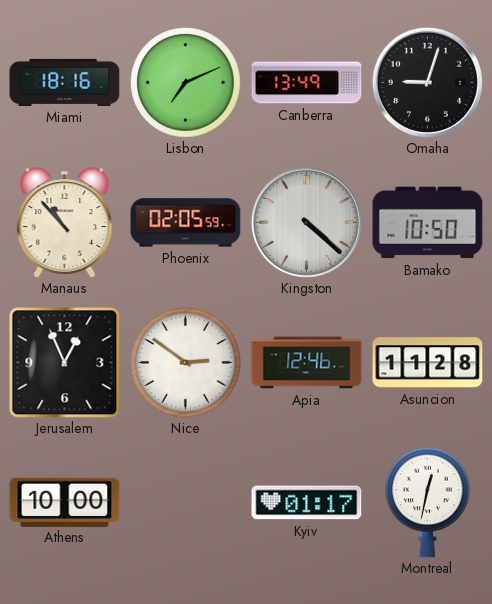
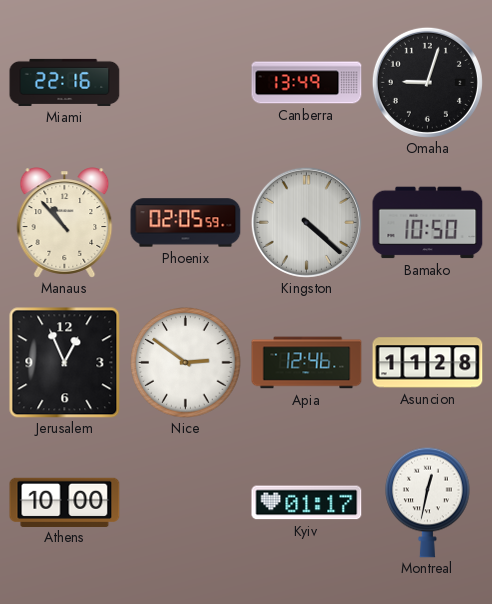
Miami: 18:16 -> 22:16 (65, 82)
Lisbon: 7:11 -> none (186, 83)
